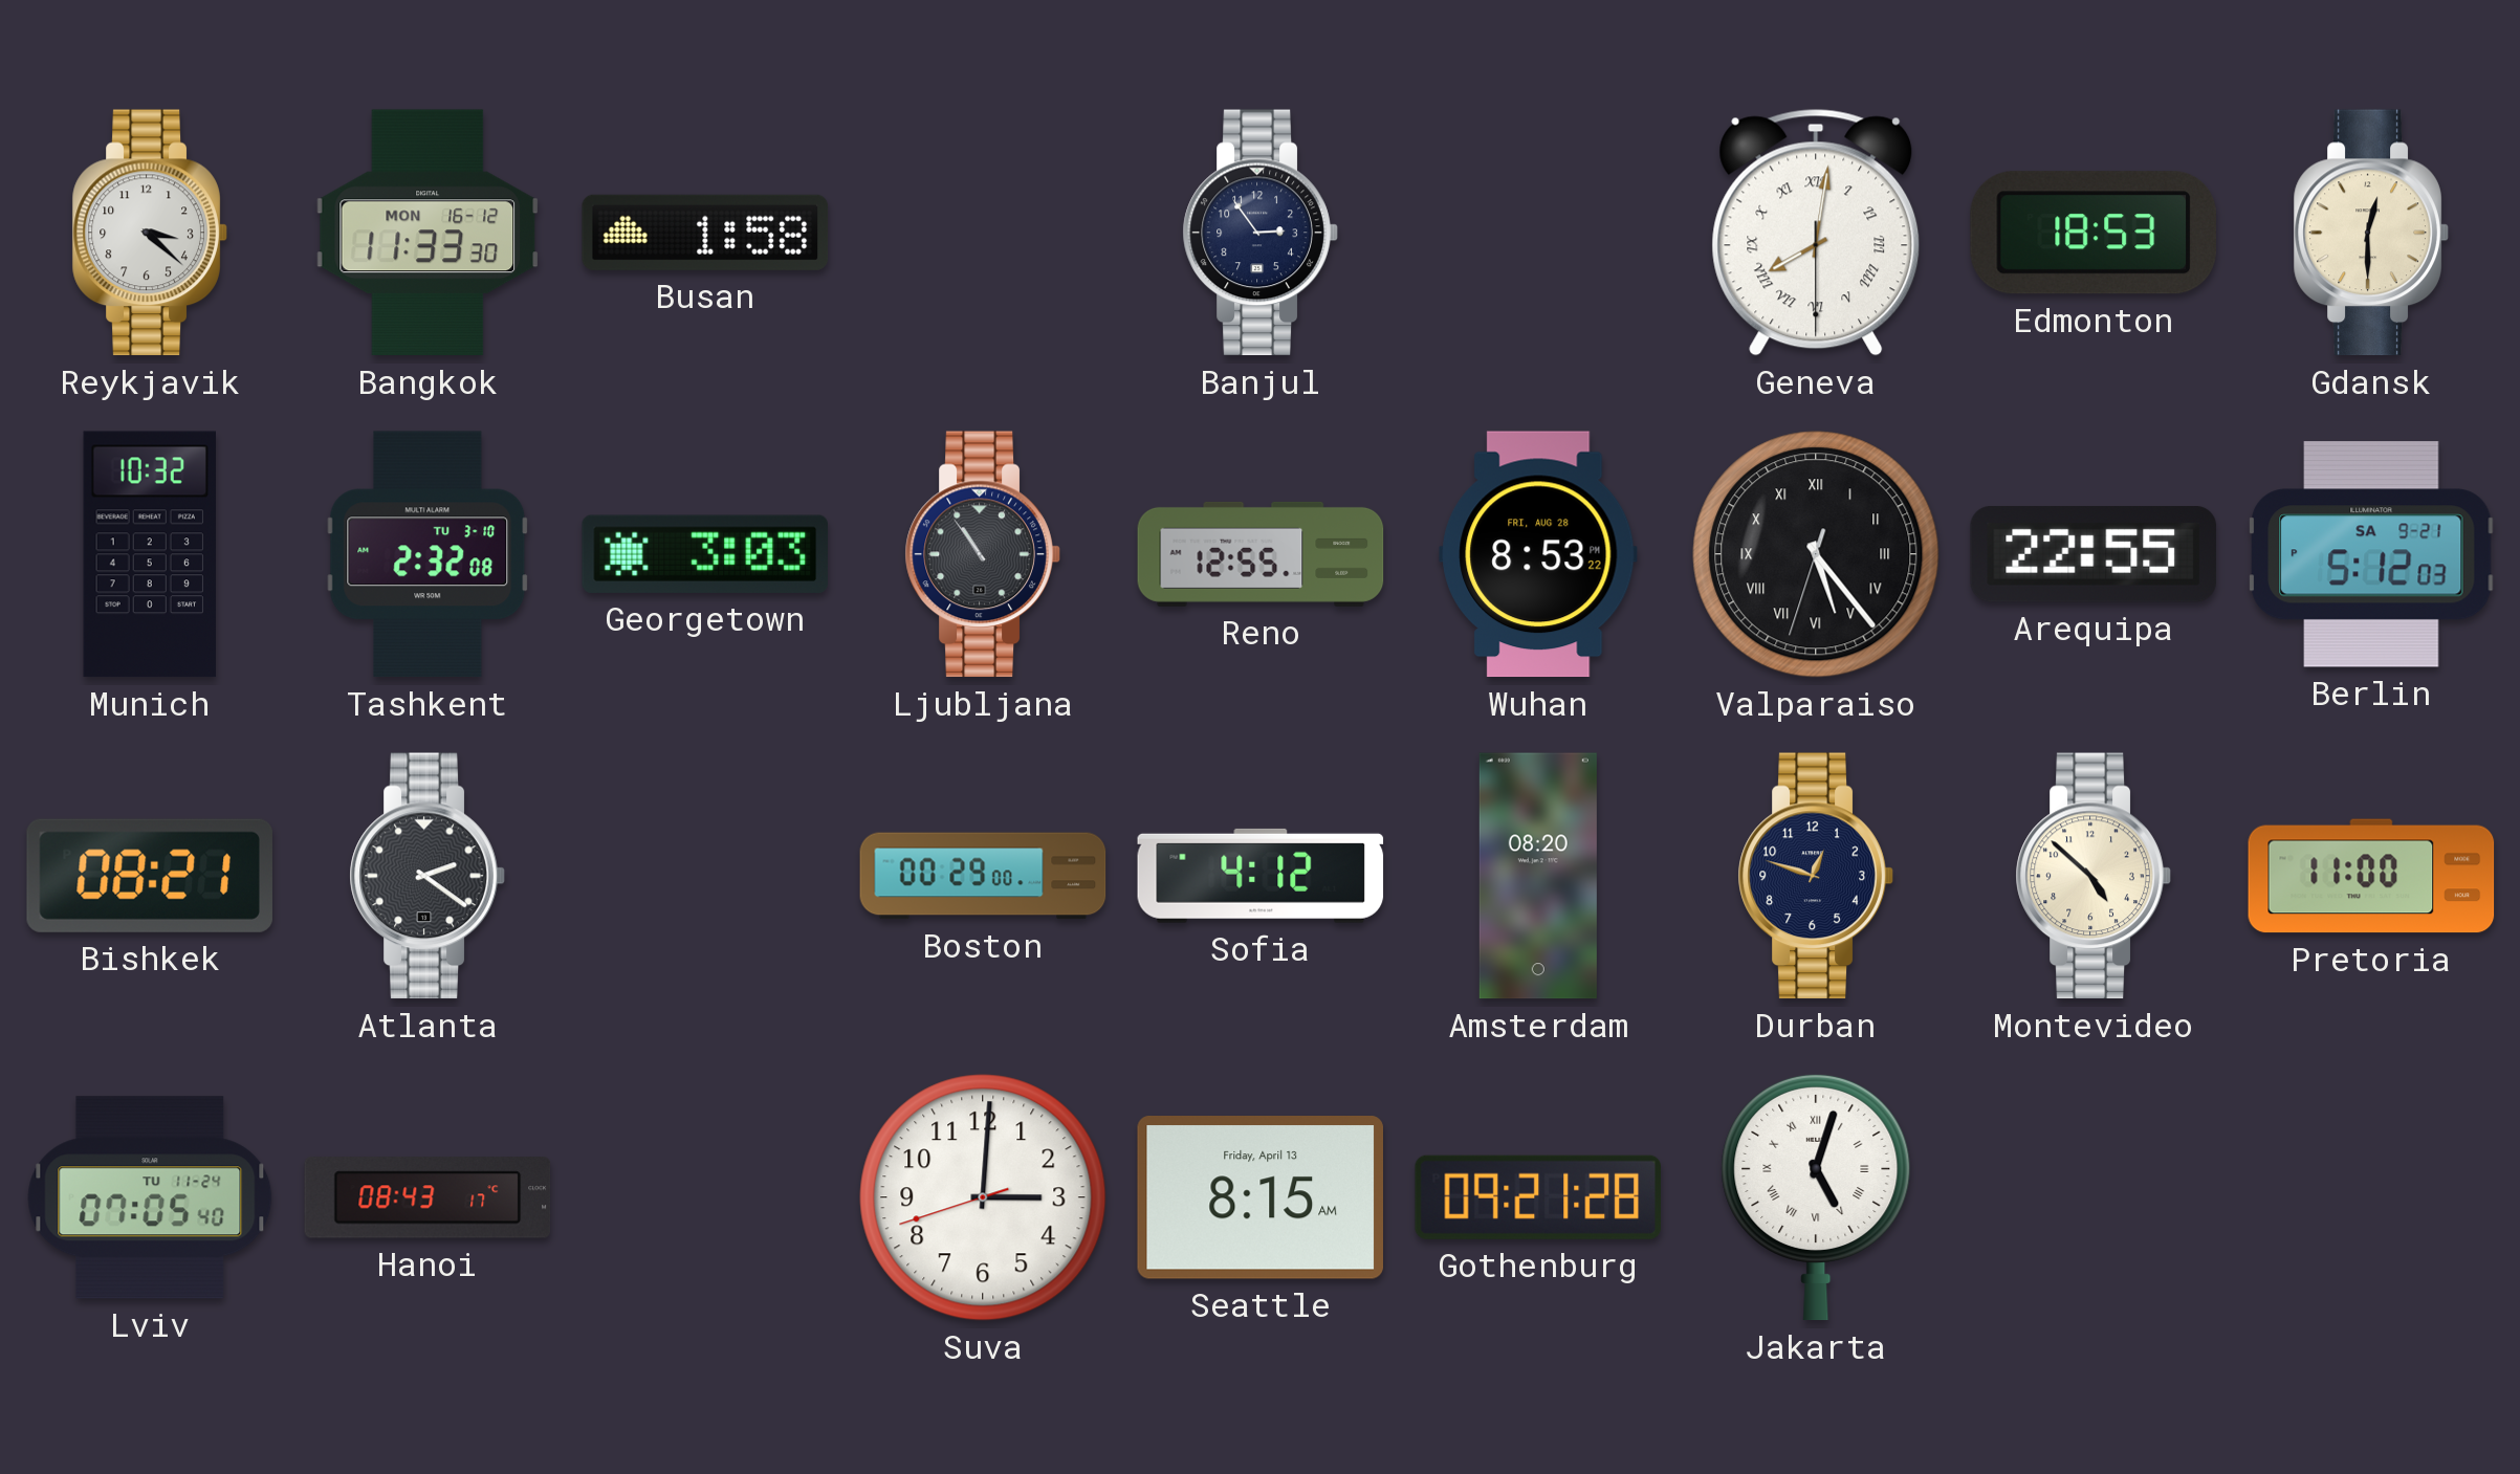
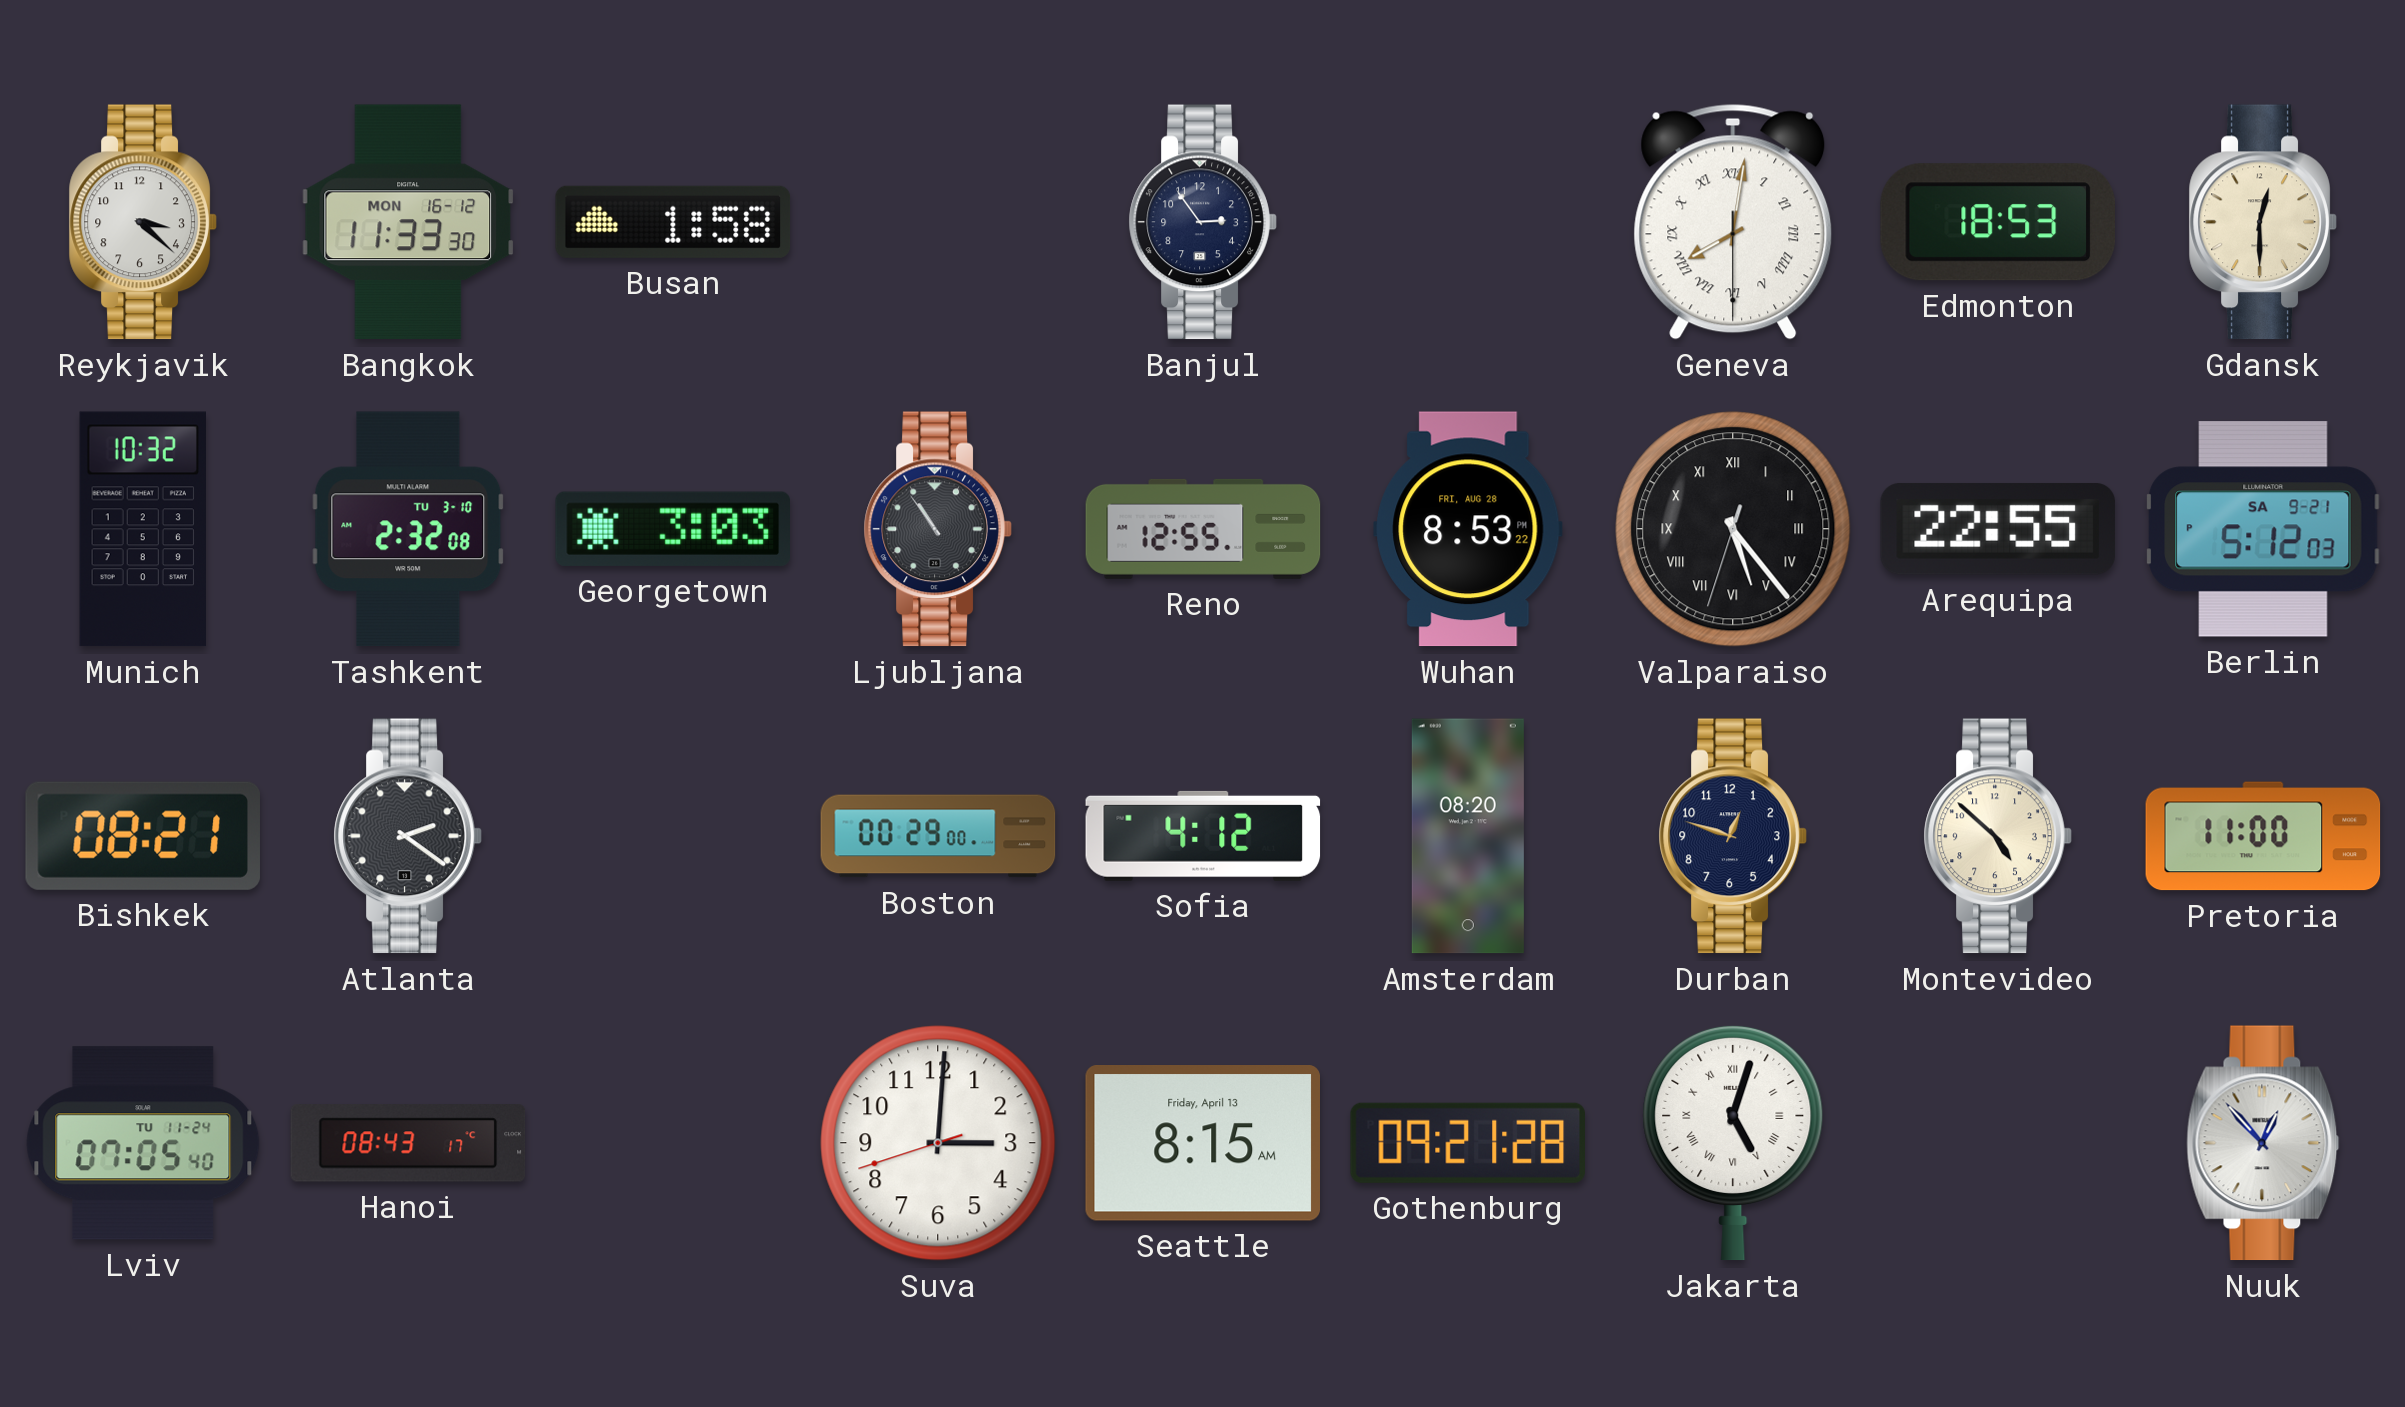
Nuuk: none -> 12:53 (2263, 1143)
